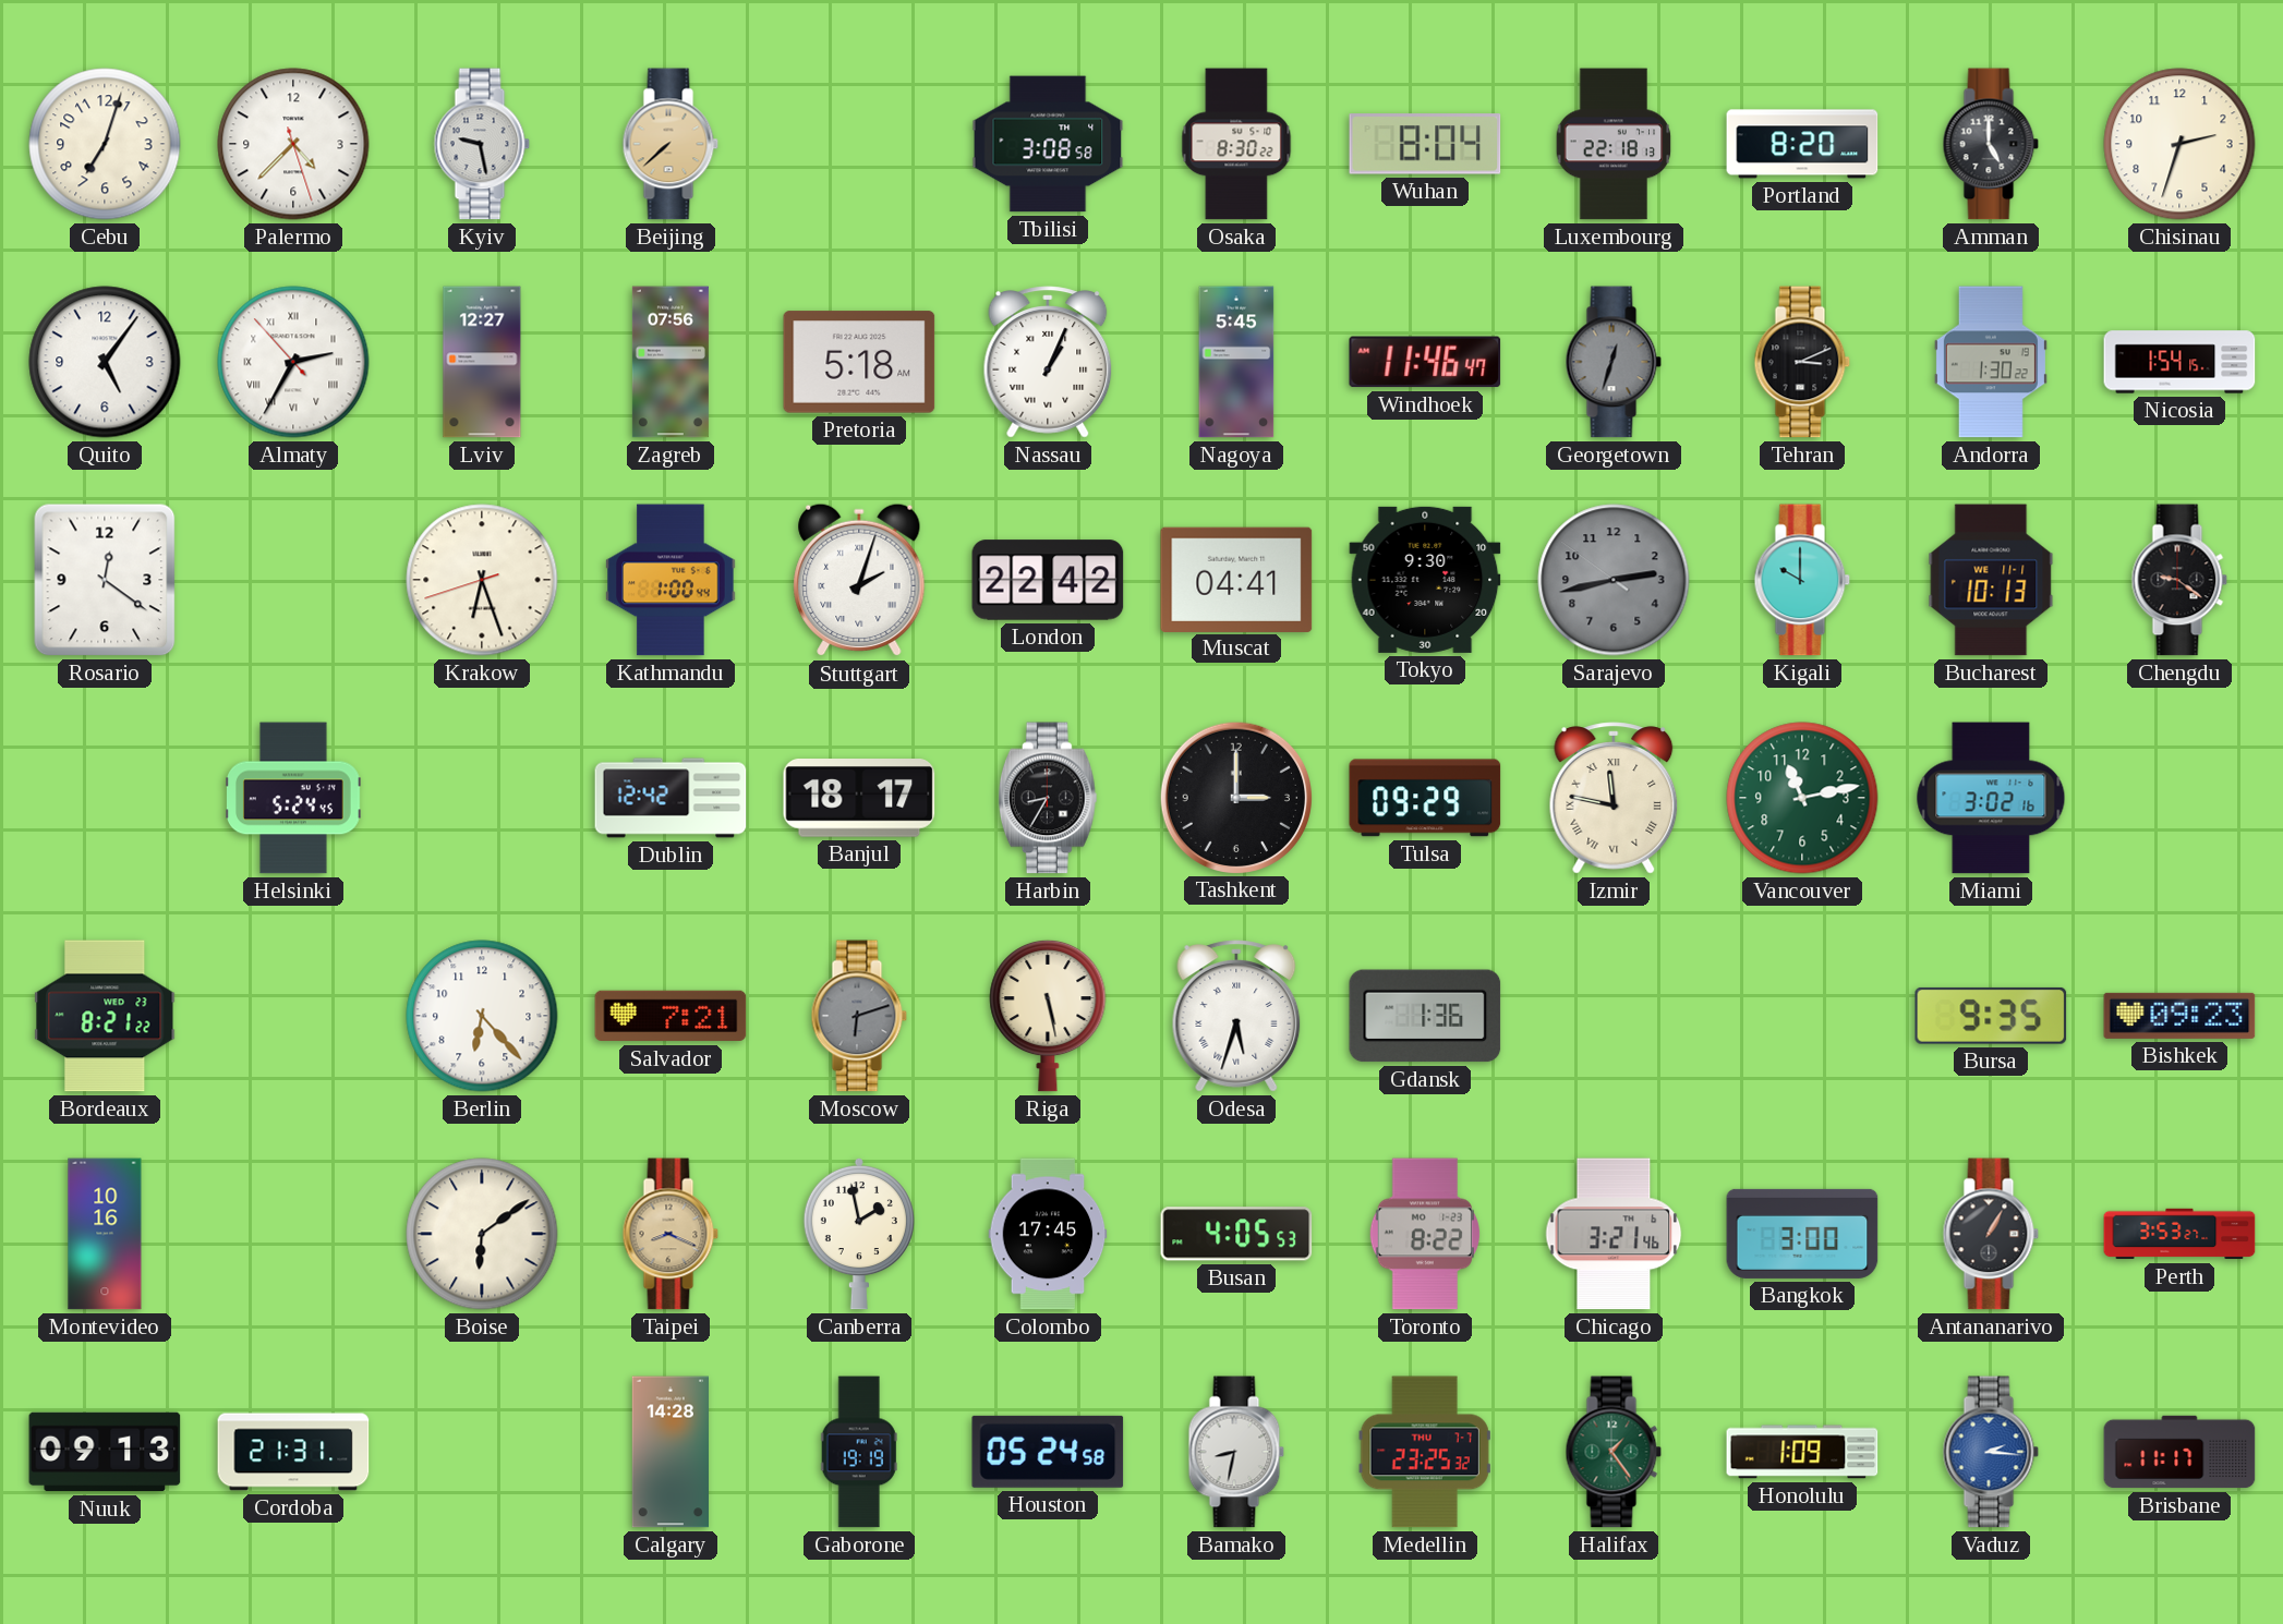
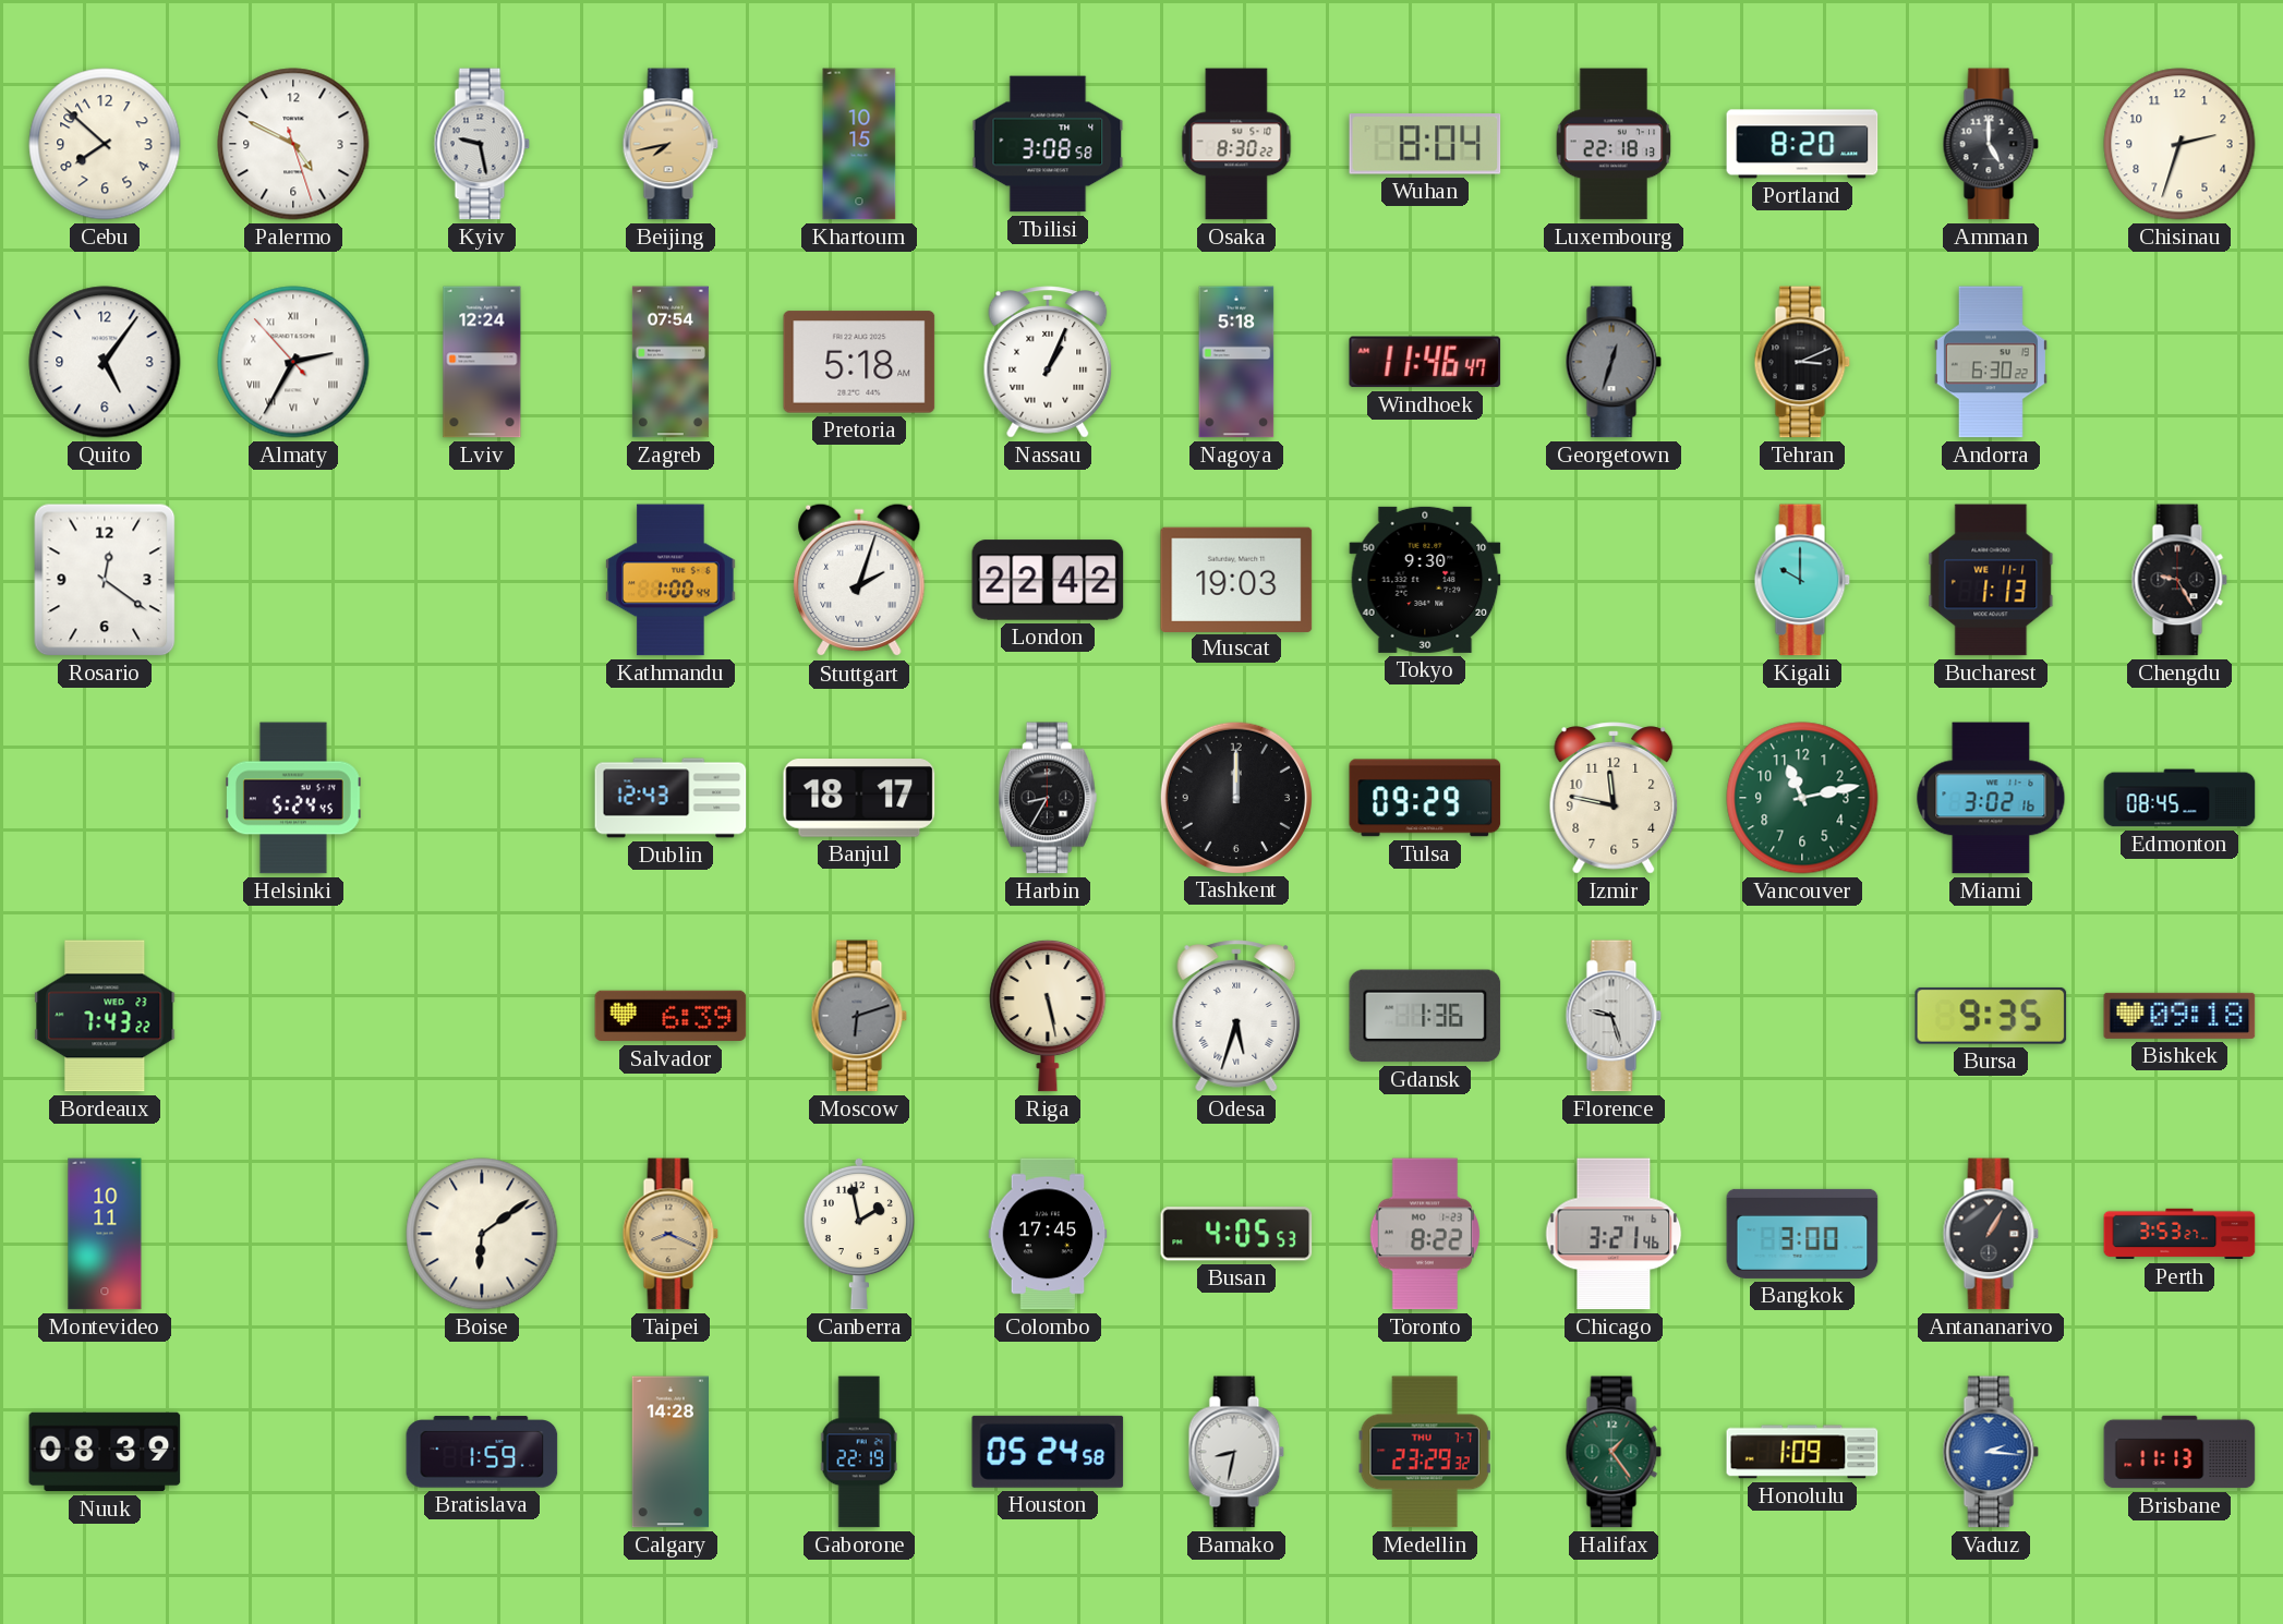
Cebu: 7:03 -> 7:52 (105, 144)
Palermo: 4:37 -> 4:49 (293, 144)
Beijing: 7:38 -> 7:43 (671, 144)
Khartoum: none -> 10:15 (859, 144)
Lviv: 12:27 -> 12:24 (482, 362)
Zagreb: 07:56 -> 07:54 (671, 362)
Nagoya: 5:45 -> 5:18 (1236, 362)
Andorra: 1:30 -> 6:30 (1991, 362)
Nicosia: 1:54 -> none (2179, 362)
Krakow: 6:26 -> none (482, 580)
Muscat: 04:41 -> 19:03 (1236, 579)
Sarajevo: 2:42 -> none (1614, 580)
Bucharest: 10:13 -> 1:13 (1991, 580)
Chengdu: 9:21 -> 9:25 (2179, 580)
Dublin: 12:42 -> 12:43 (671, 798)
Tashkent: 3:00 -> 12:00 (1235, 797)
Izmir numerals: Roman -> Arabic (1614, 798)
Edmonton: none -> 08:45 (2179, 798)
Bordeaux: 8:21 -> 7:43 (105, 1016)
Berlin: 6:23 -> none (482, 1016)
Salvador: 7:21 -> 6:39 (671, 1016)
Florence: none -> 9:27 (1614, 1016)
Bishkek: 09:23 -> 09:18 (2179, 1016)
Montevideo: 10:16 -> 10:11 (105, 1234)
Nuuk: 09:13 -> 08:39 (105, 1452)
Cordoba: 21:31 -> none (293, 1452)
Bratislava: none -> 1:59 (482, 1452)
Gaborone: 19:19 -> 22:19 (859, 1452)
Medellin: 23:25 -> 23:29 (1425, 1452)
Brisbane: 11:17 -> 11:13 (2179, 1452)
